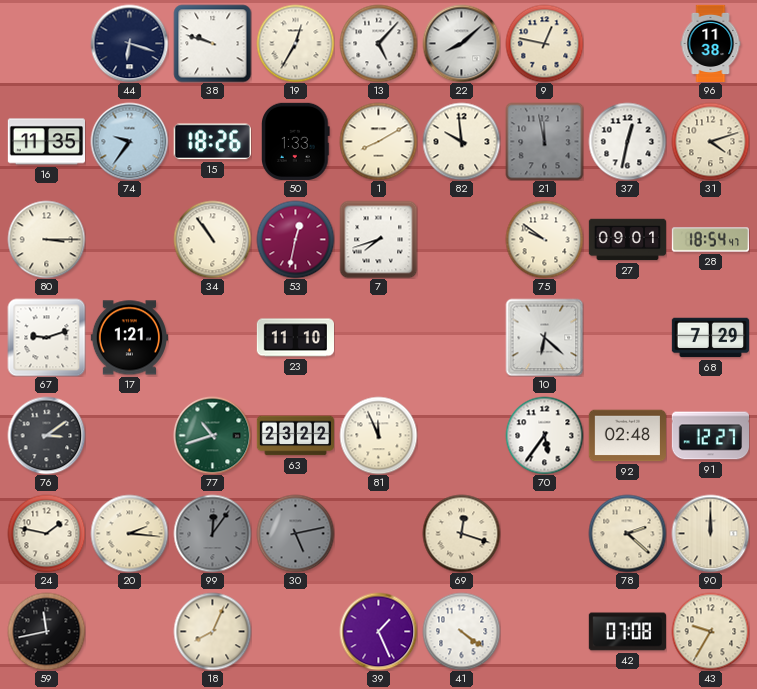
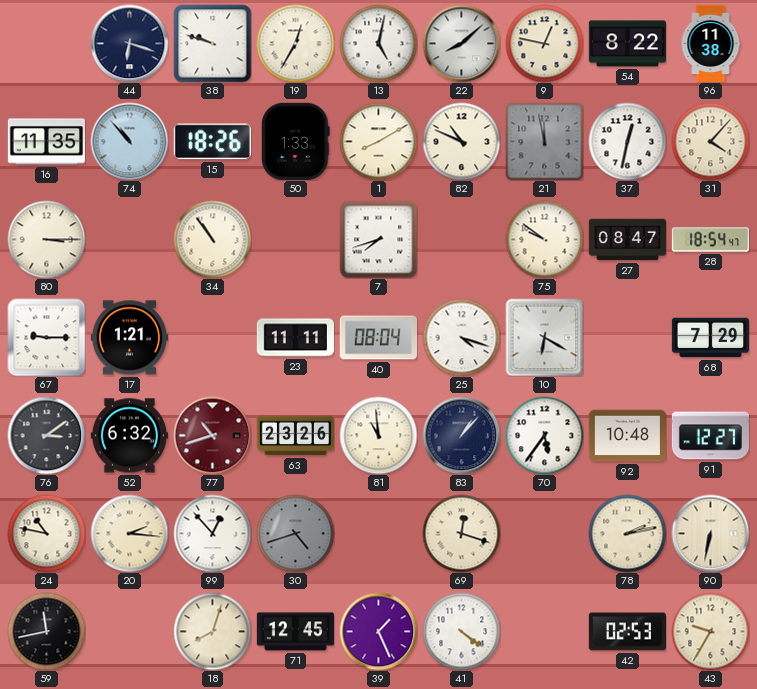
13: 5:07 -> 5:02 (378, 43)
54: none -> 8:22 (627, 44)
74: 9:36 -> 10:53 (129, 141)
82: 9:59 -> 10:49 (461, 141)
31: 4:12 -> 4:07 (710, 141)
53: 12:32 -> none (295, 239)
27: 09:01 -> 08:47 (627, 240)
67: 9:12 -> 9:15 (46, 337)
23: 11:10 -> 11:11 (295, 338)
40: none -> 08:04 (378, 338)
25: none -> 4:18 (461, 337)
10: 6:22 -> 6:20 (544, 337)
52: none -> 6:32 (129, 436)
77 dial: green -> burgundy (212, 435)
63: 23:22 -> 23:26 (295, 436)
81: 11:56 -> 10:59 (378, 435)
83: none -> 1:07 (461, 435)
92: 02:48 -> 10:48 (627, 436)
24: 1:47 -> 10:47 (46, 533)
99: 12:06 -> 12:53 (212, 533)
99 dial: grey -> white (212, 533)
30: 5:13 -> 4:42 (295, 533)
78: 2:22 -> 2:13 (627, 533)
90: 12:00 -> 6:32 (710, 533)
18: 8:04 -> 8:03 (212, 631)
71: none -> 12:45 (295, 632)
42: 07:08 -> 02:53 (627, 632)
